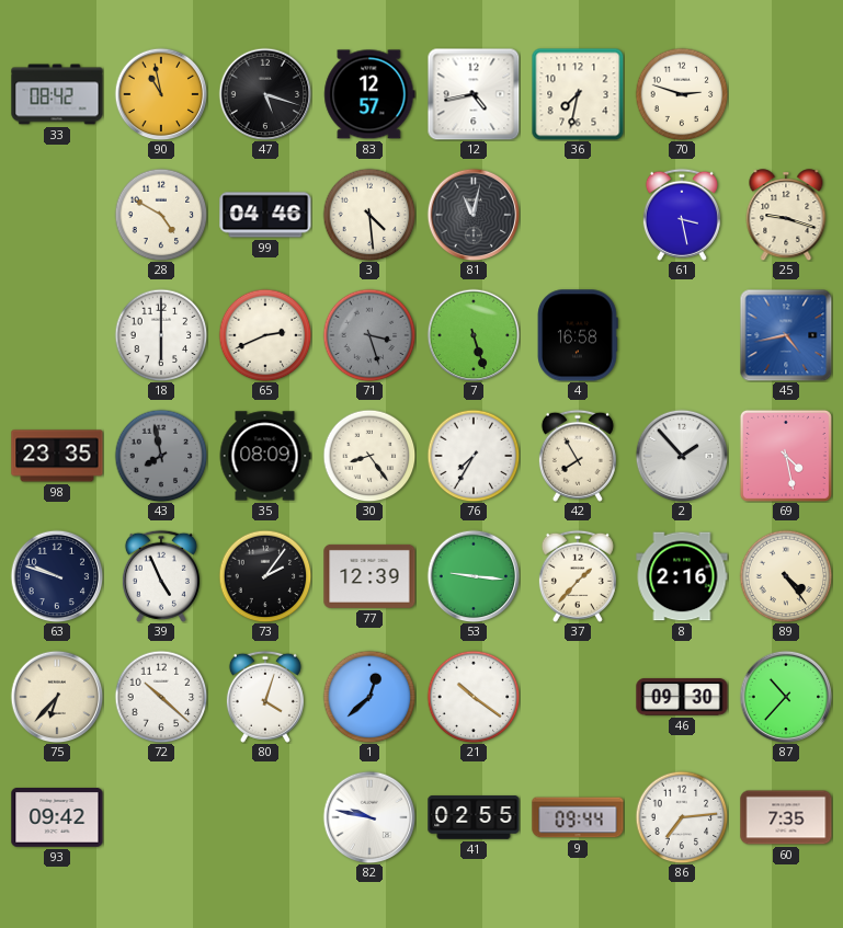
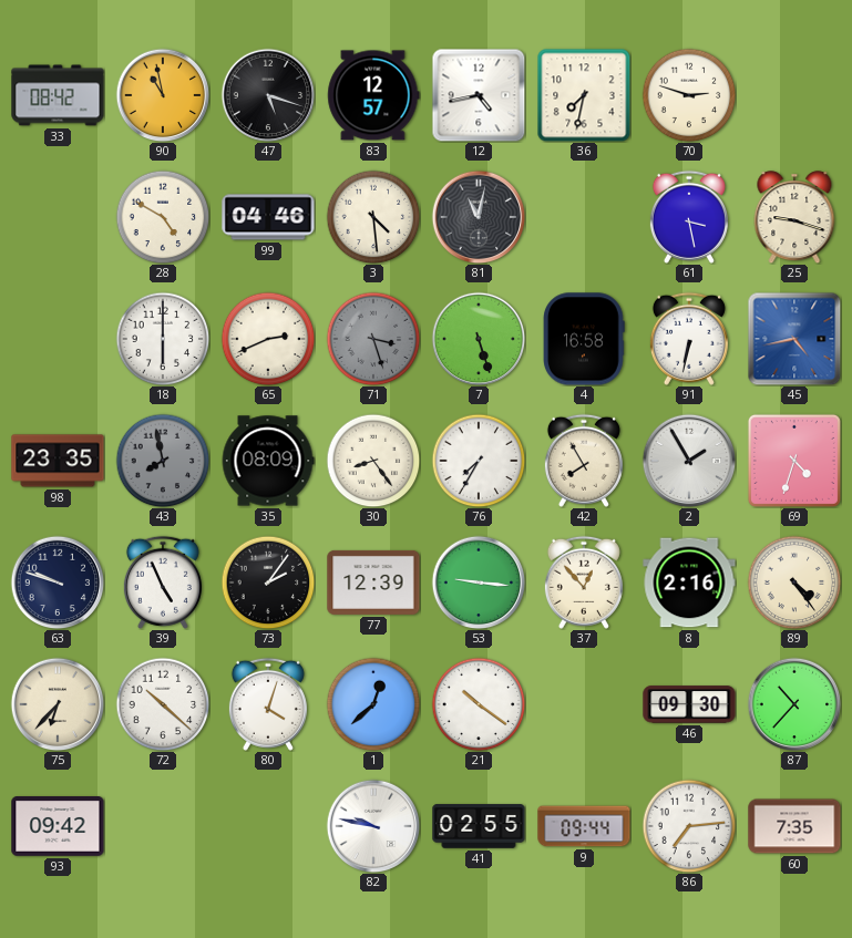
91: none -> 6:32 (689, 339)
2: 1:53 -> 1:55 (689, 461)
69: 4:28 -> 4:33 (794, 461)
37: 1:37 -> 12:53 (584, 583)
